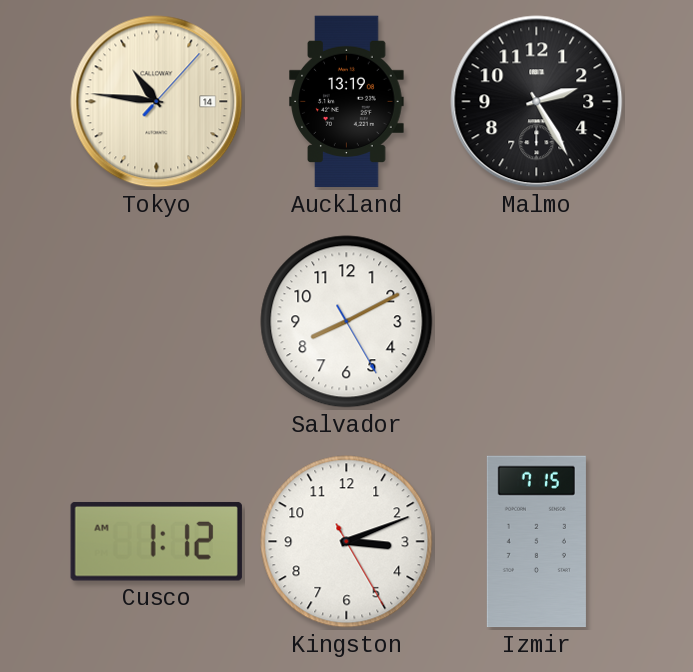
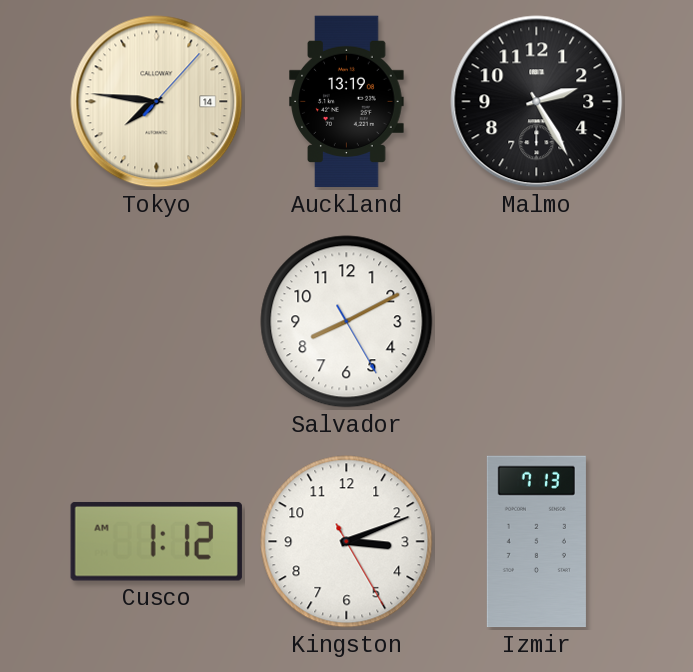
Tokyo: 10:46 -> 7:46 (157, 102)
Izmir: 7:15 -> 7:13 (536, 542)
